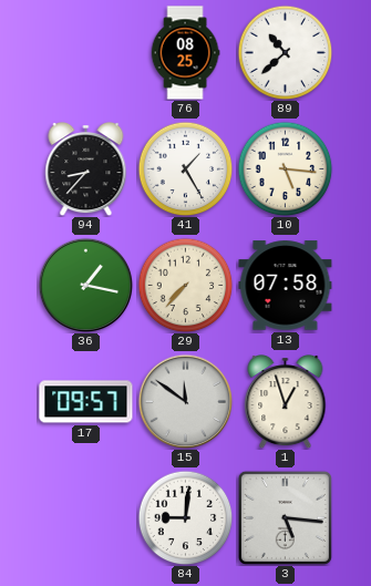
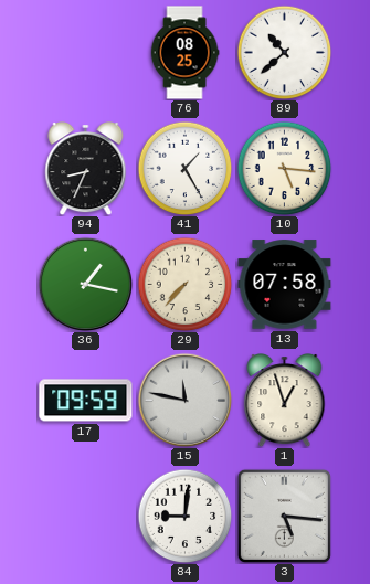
94: 8:37 -> 8:34 (86, 169)
17: 09:57 -> 09:59 (86, 401)
15: 11:51 -> 11:47 (184, 400)
